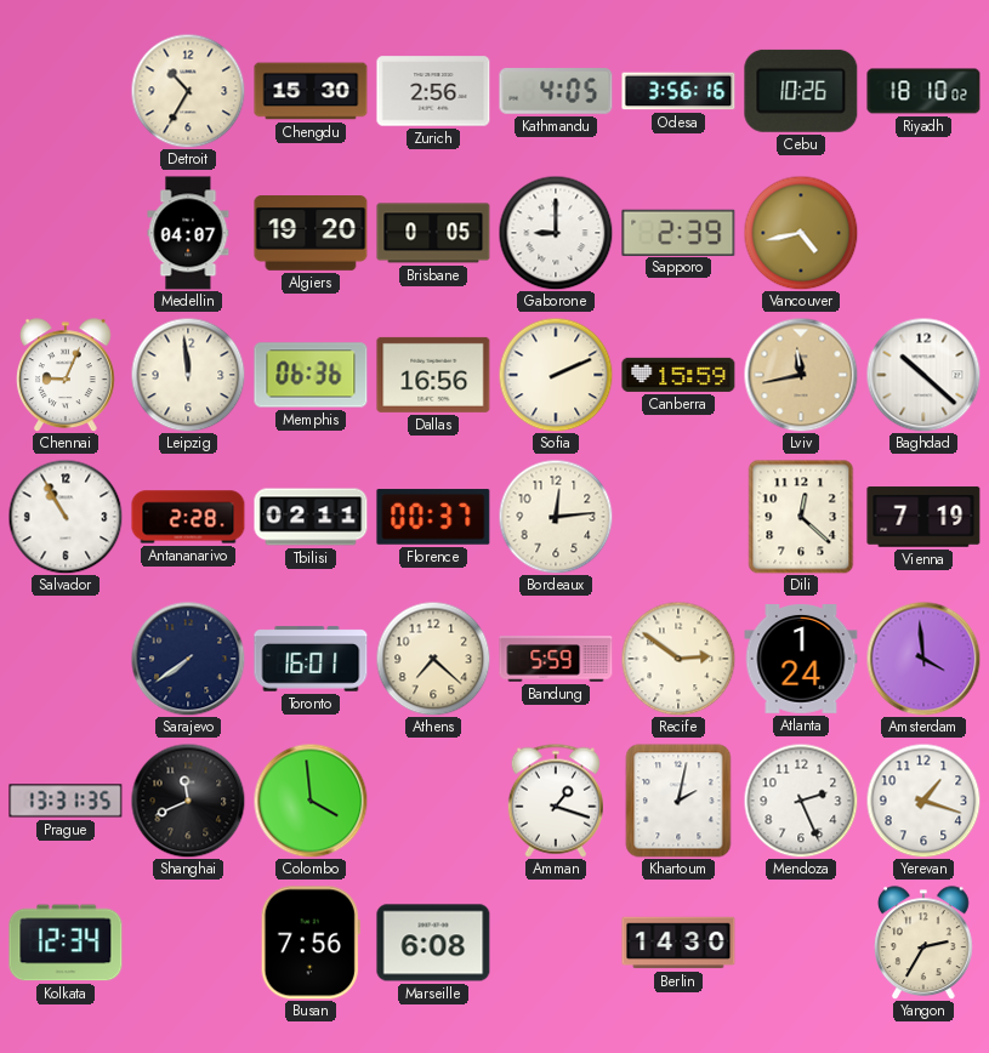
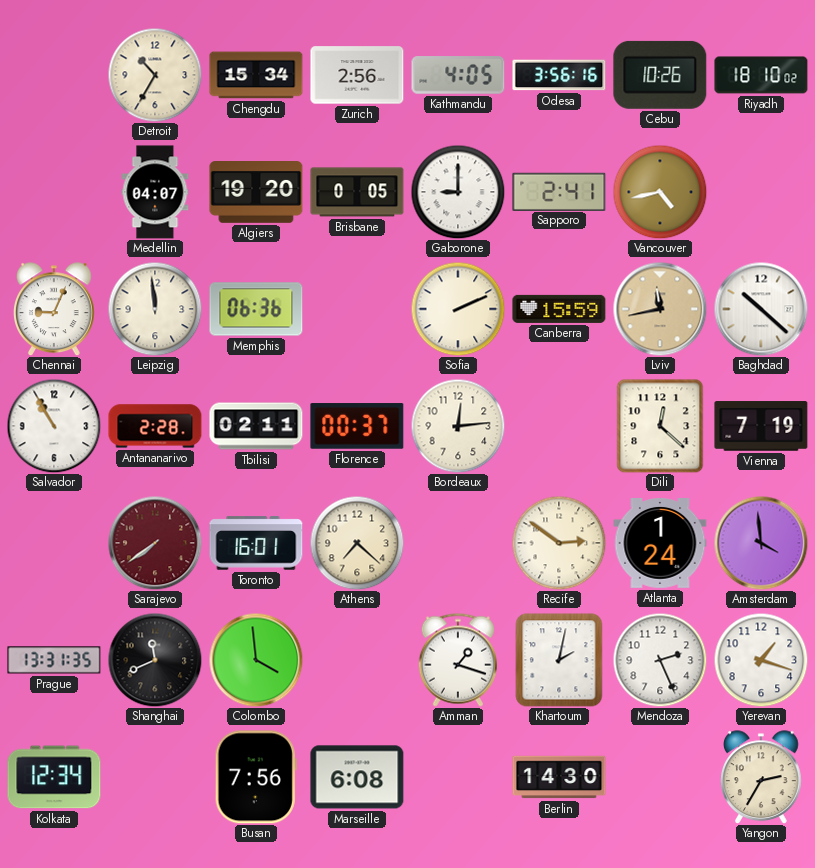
Chengdu: 15:30 -> 15:34 (256, 75)
Sapporo: 2:39 -> 2:41 (559, 191)
Dallas: 16:56 -> none (433, 375)
Sarajevo dial: navy -> burgundy (155, 543)
Bandung: 5:59 -> none (556, 659)
